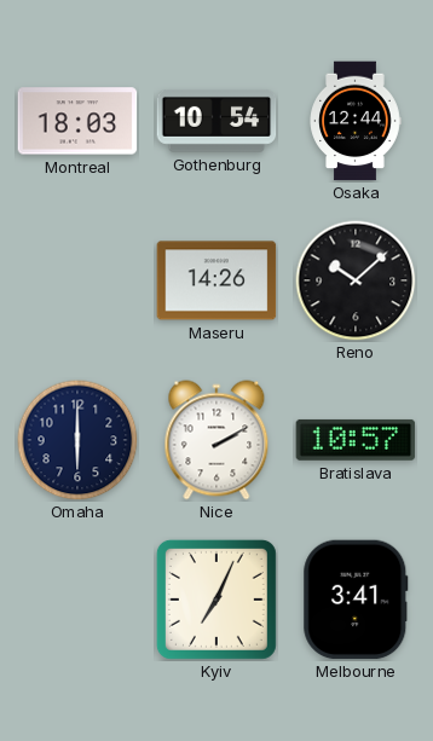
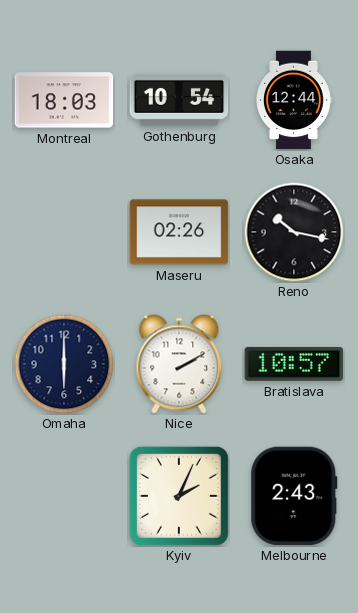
Maseru: 14:26 -> 02:26 (179, 232)
Reno: 10:08 -> 10:17 (294, 232)
Kyiv: 7:04 -> 2:04 (179, 496)
Melbourne: 3:41 -> 2:43 (294, 496)
